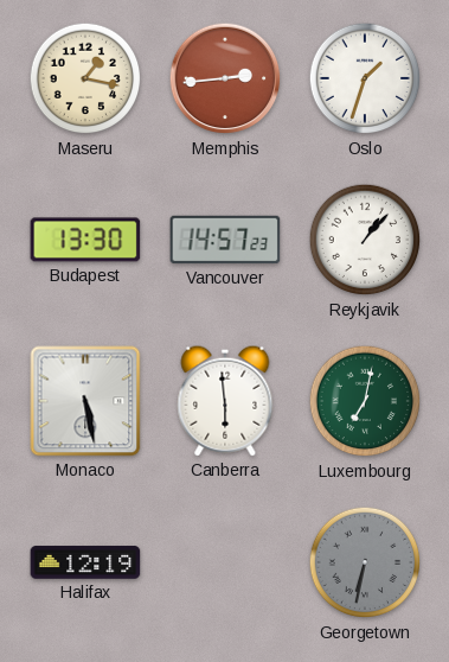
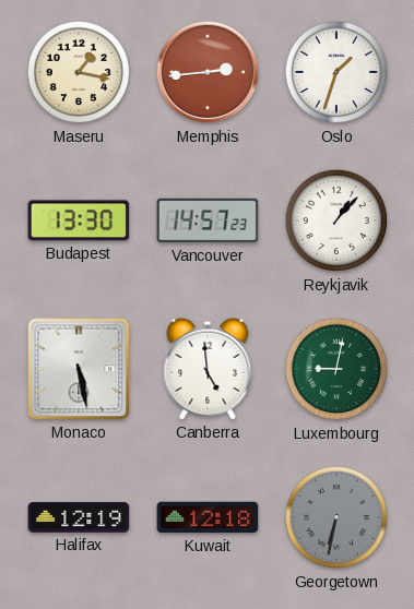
Canberra: 5:59 -> 4:59 (208, 369)
Luxembourg: 7:02 -> 9:02 (336, 369)
Kuwait: none -> 12:18 (208, 517)
